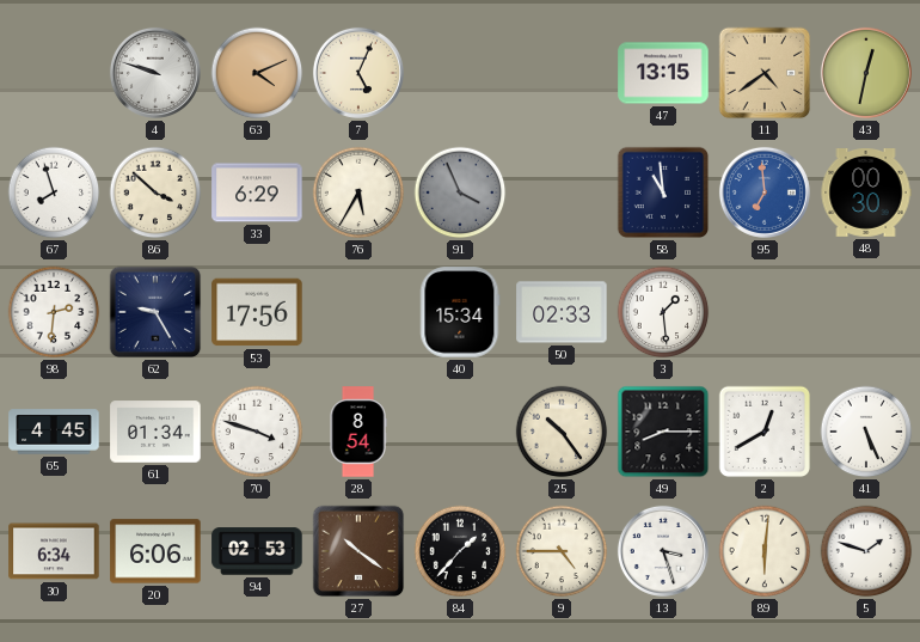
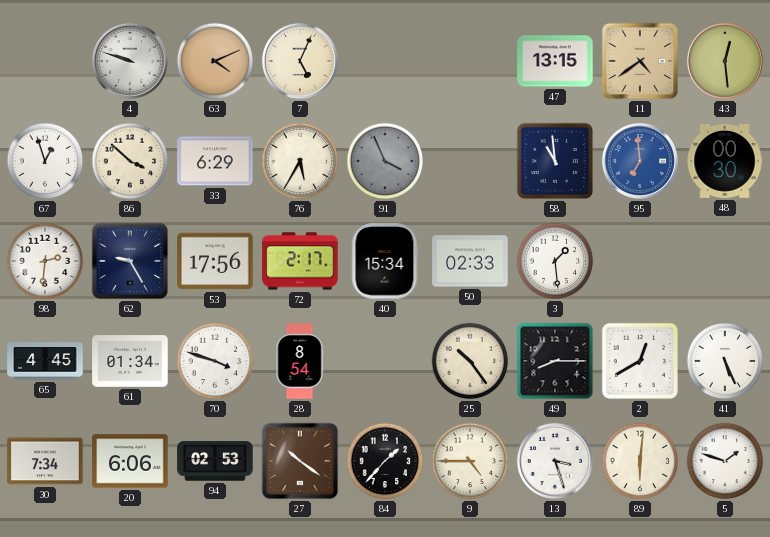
43: 12:32 -> 12:29 (725, 61)
67: 7:57 -> 12:57 (45, 161)
72: none -> 2:17 (300, 261)
30: 6:34 -> 7:34 (45, 461)
